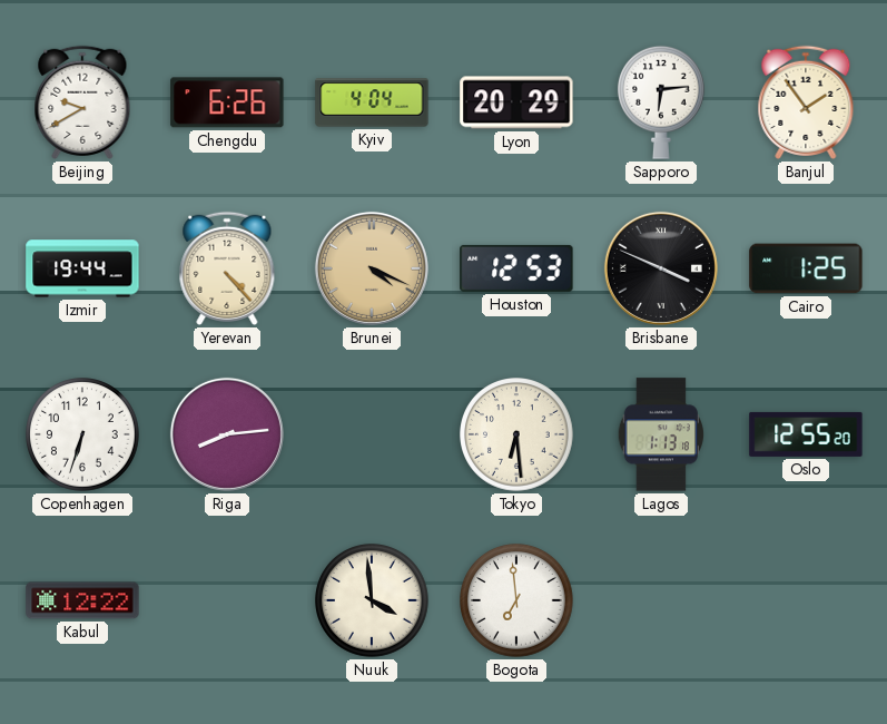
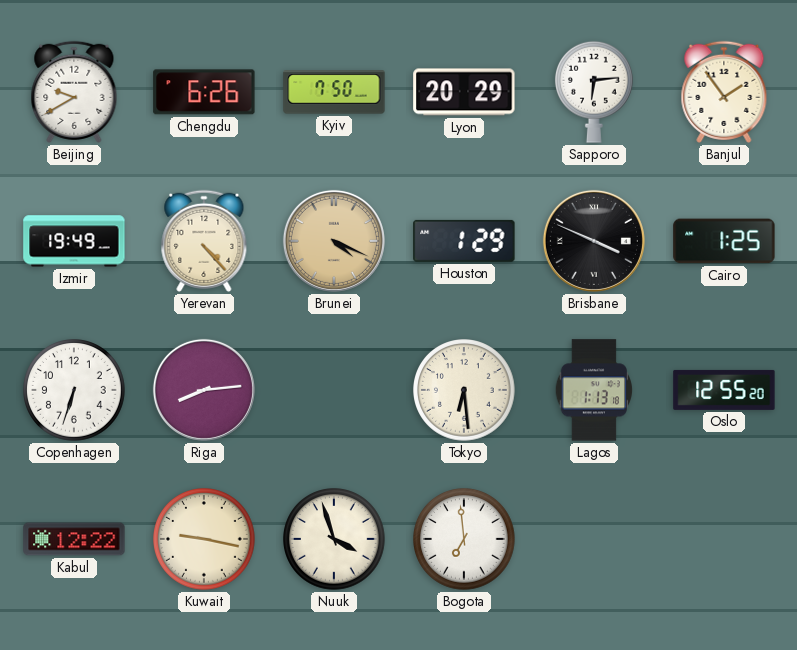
Kyiv: 4:04 -> 7:50 (334, 92)
Izmir: 19:44 -> 19:49 (74, 241)
Houston: 12:53 -> 1:29 (464, 241)
Kuwait: none -> 9:17 (205, 540)
Nuuk: 3:59 -> 3:57 (335, 540)
